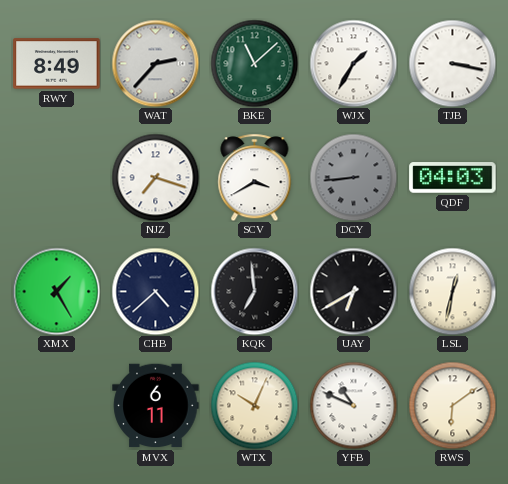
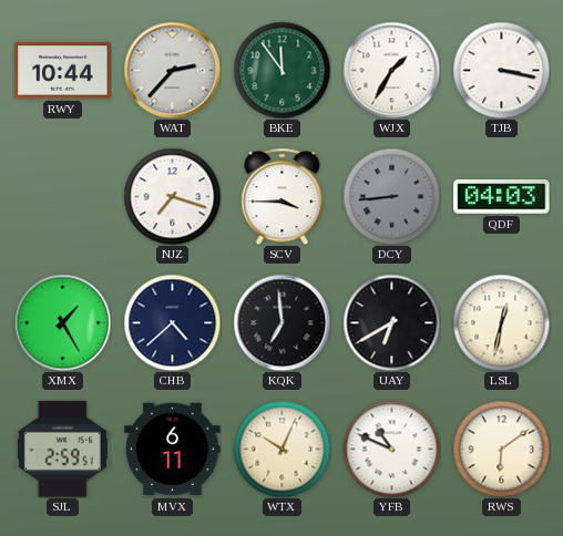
RWY: 8:49 -> 10:44 (63, 71)
BKE: 11:08 -> 11:54 (281, 70)
SCV: 3:40 -> 3:45 (283, 196)
SJL: none -> 2:59 (62, 450)
